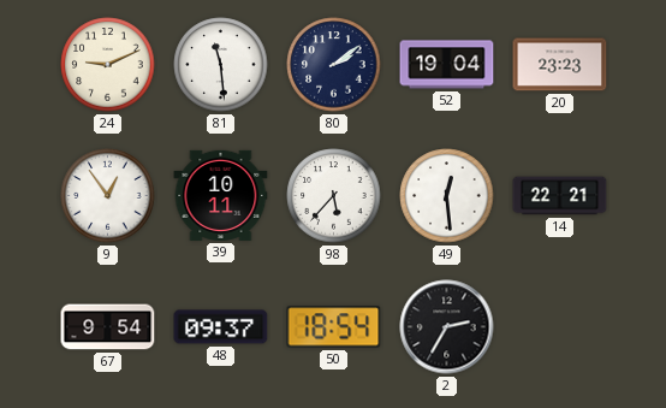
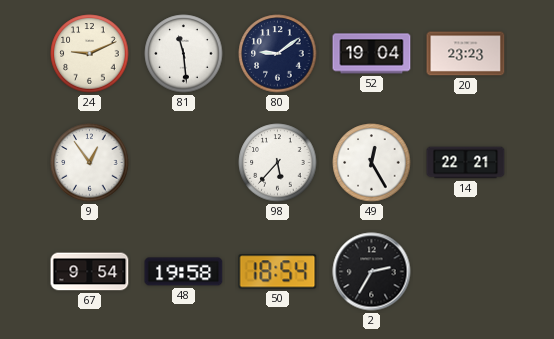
80: 2:09 -> 9:09 (278, 54)
39: 10:11 -> none (221, 195)
49: 12:29 -> 12:25 (372, 163)
48: 09:37 -> 19:58 (184, 272)
